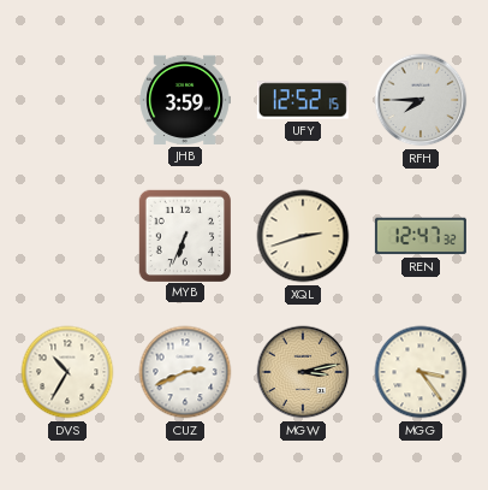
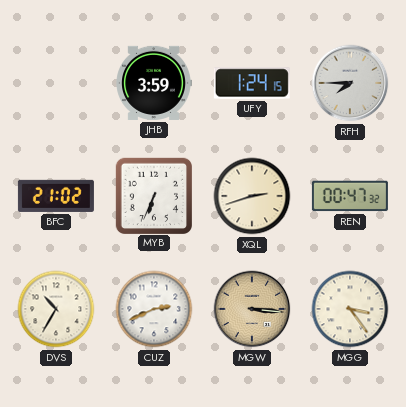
UFY: 12:52 -> 1:24 (252, 83)
BFC: none -> 21:02 (56, 196)
REN: 12:47 -> 00:47 (350, 196)
MGW: 3:13 -> 3:16 (252, 309)
